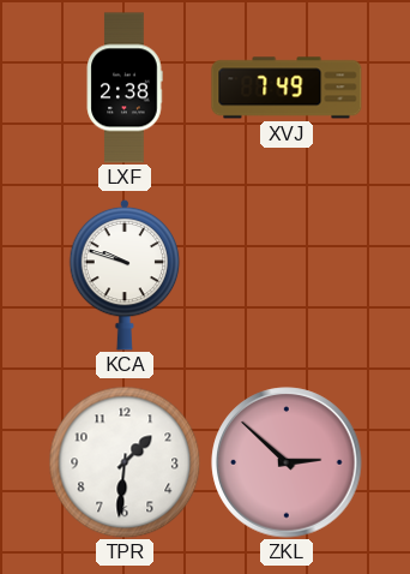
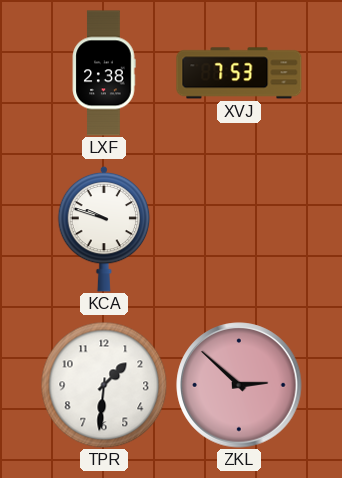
XVJ: 7:49 -> 7:53 (239, 73)
